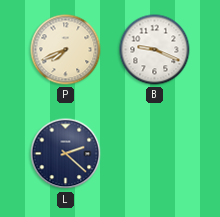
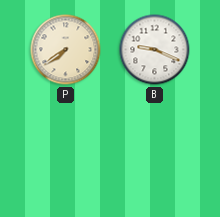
P: 7:41 -> 7:39 (66, 50)
L: 2:22 -> none (66, 154)
